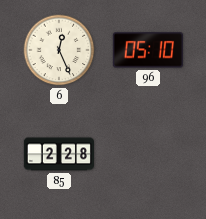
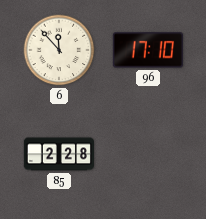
6: 12:26 -> 11:53 (59, 50)
96: 05:10 -> 17:10 (148, 50)
